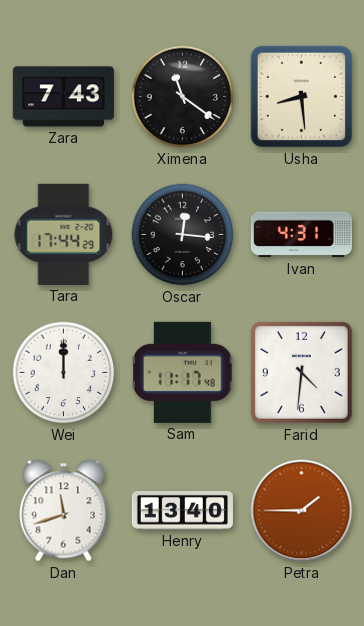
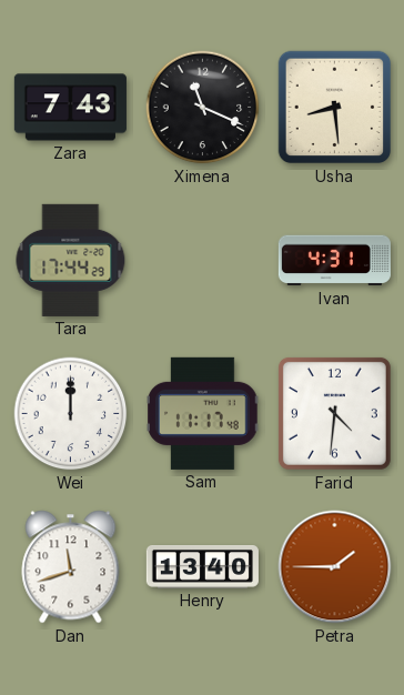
Ximena: 11:21 -> 11:19 (203, 108)
Oscar: 12:16 -> none (183, 235)
